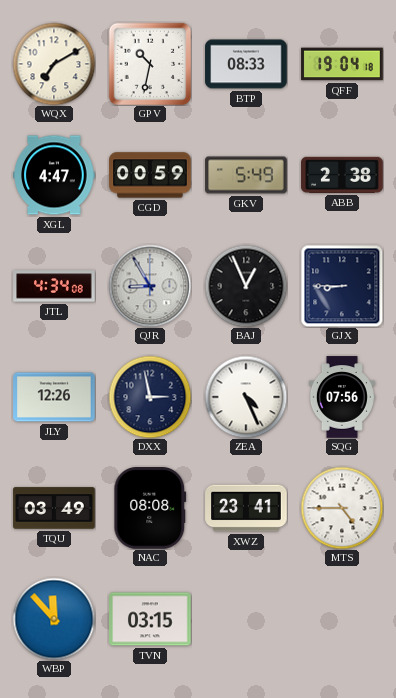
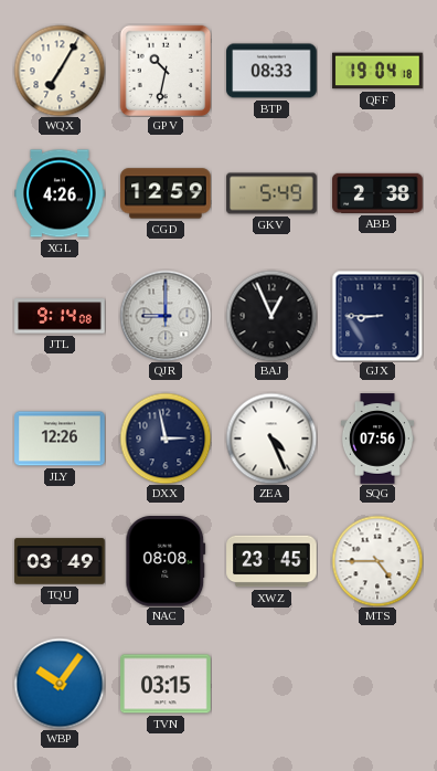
WQX: 7:10 -> 7:05 (60, 71)
XGL: 4:47 -> 4:26 (60, 193)
CGD: 00:59 -> 12:59 (166, 193)
JTL: 4:34 -> 9:14 (60, 316)
QJR: 8:55 -> 9:00 (166, 316)
XWZ: 23:41 -> 23:45 (271, 561)
WBP: 11:53 -> 10:06 (60, 684)
